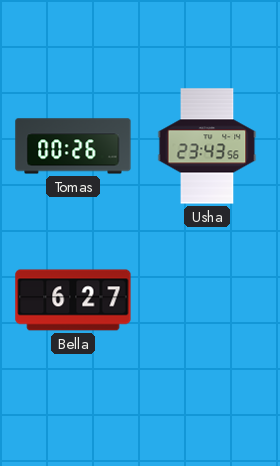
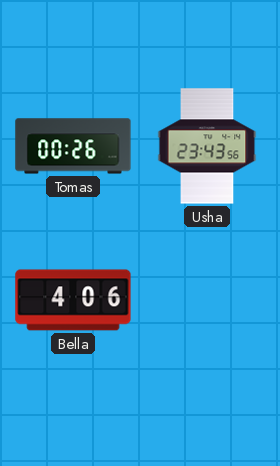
Bella: 6:27 -> 4:06 (73, 300)
